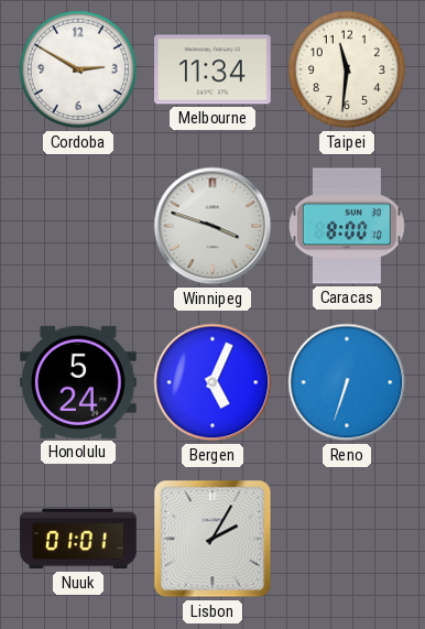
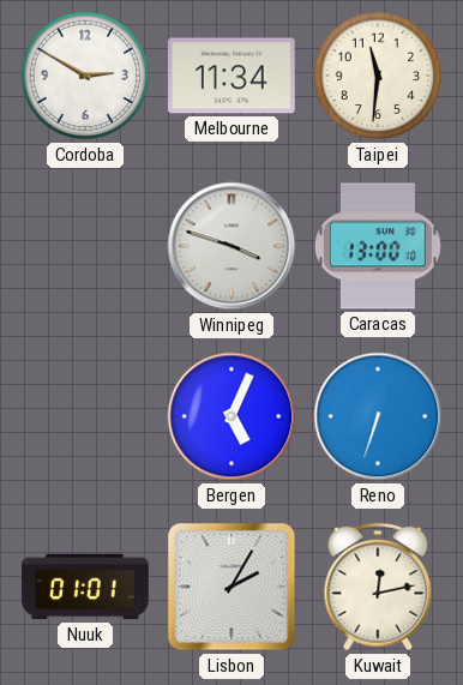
Caracas: 8:00 -> 13:00 (378, 246)
Honolulu: 5:24 -> none (78, 382)
Kuwait: none -> 12:13 (378, 587)
